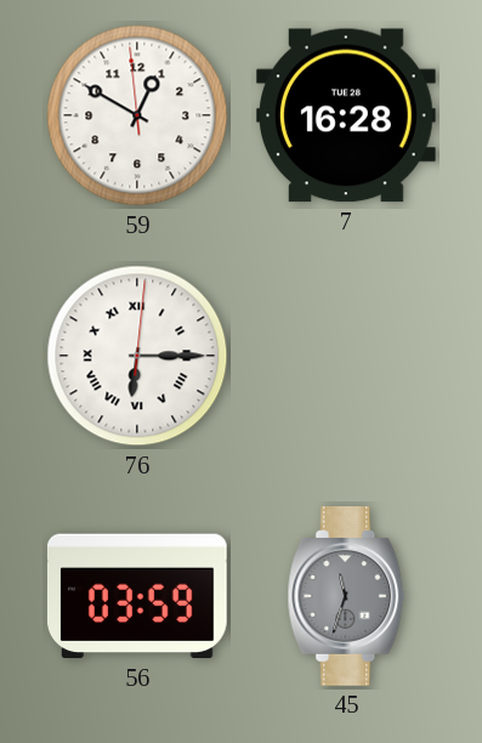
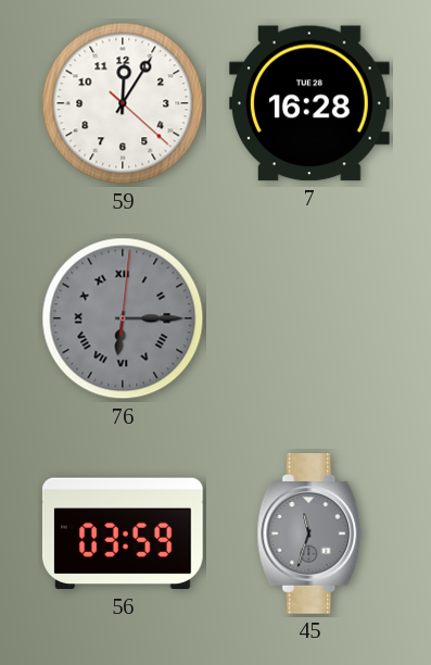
59: 12:49 -> 12:05 (123, 103)
76 dial: white -> grey (123, 318)
